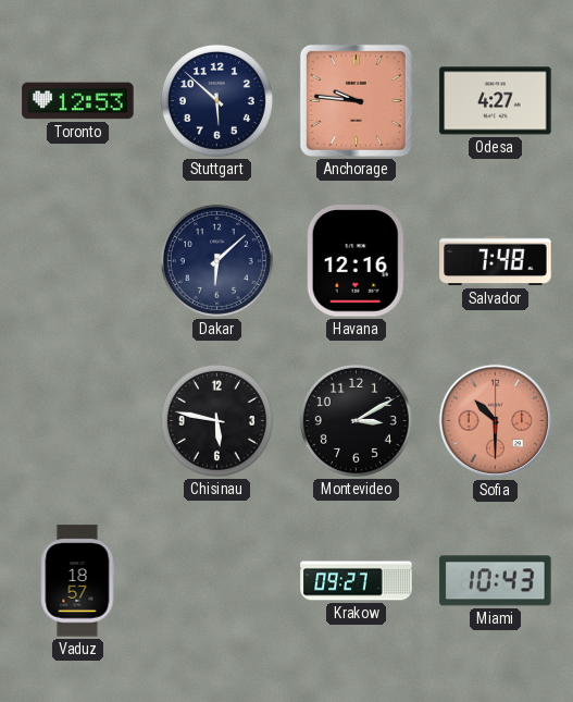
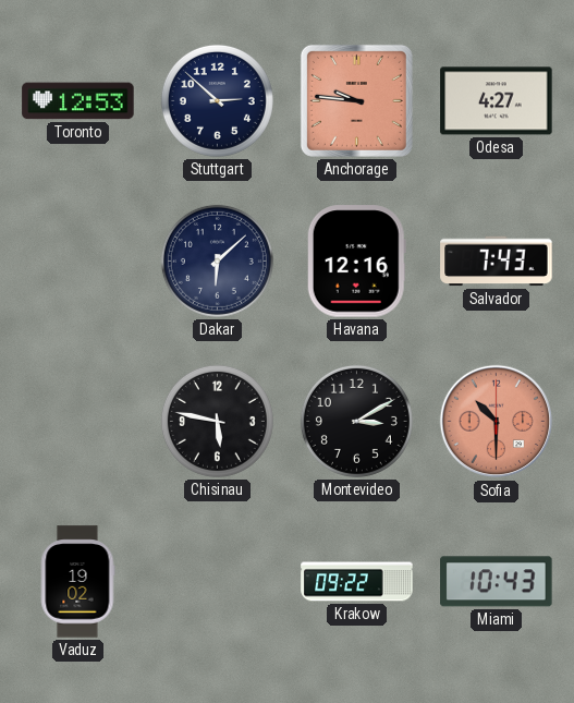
Stuttgart: 5:52 -> 2:52 (217, 100)
Salvador: 7:48 -> 7:43 (497, 262)
Vaduz: 18:57 -> 19:02 (77, 582)
Krakow: 09:27 -> 09:22 (357, 582)
